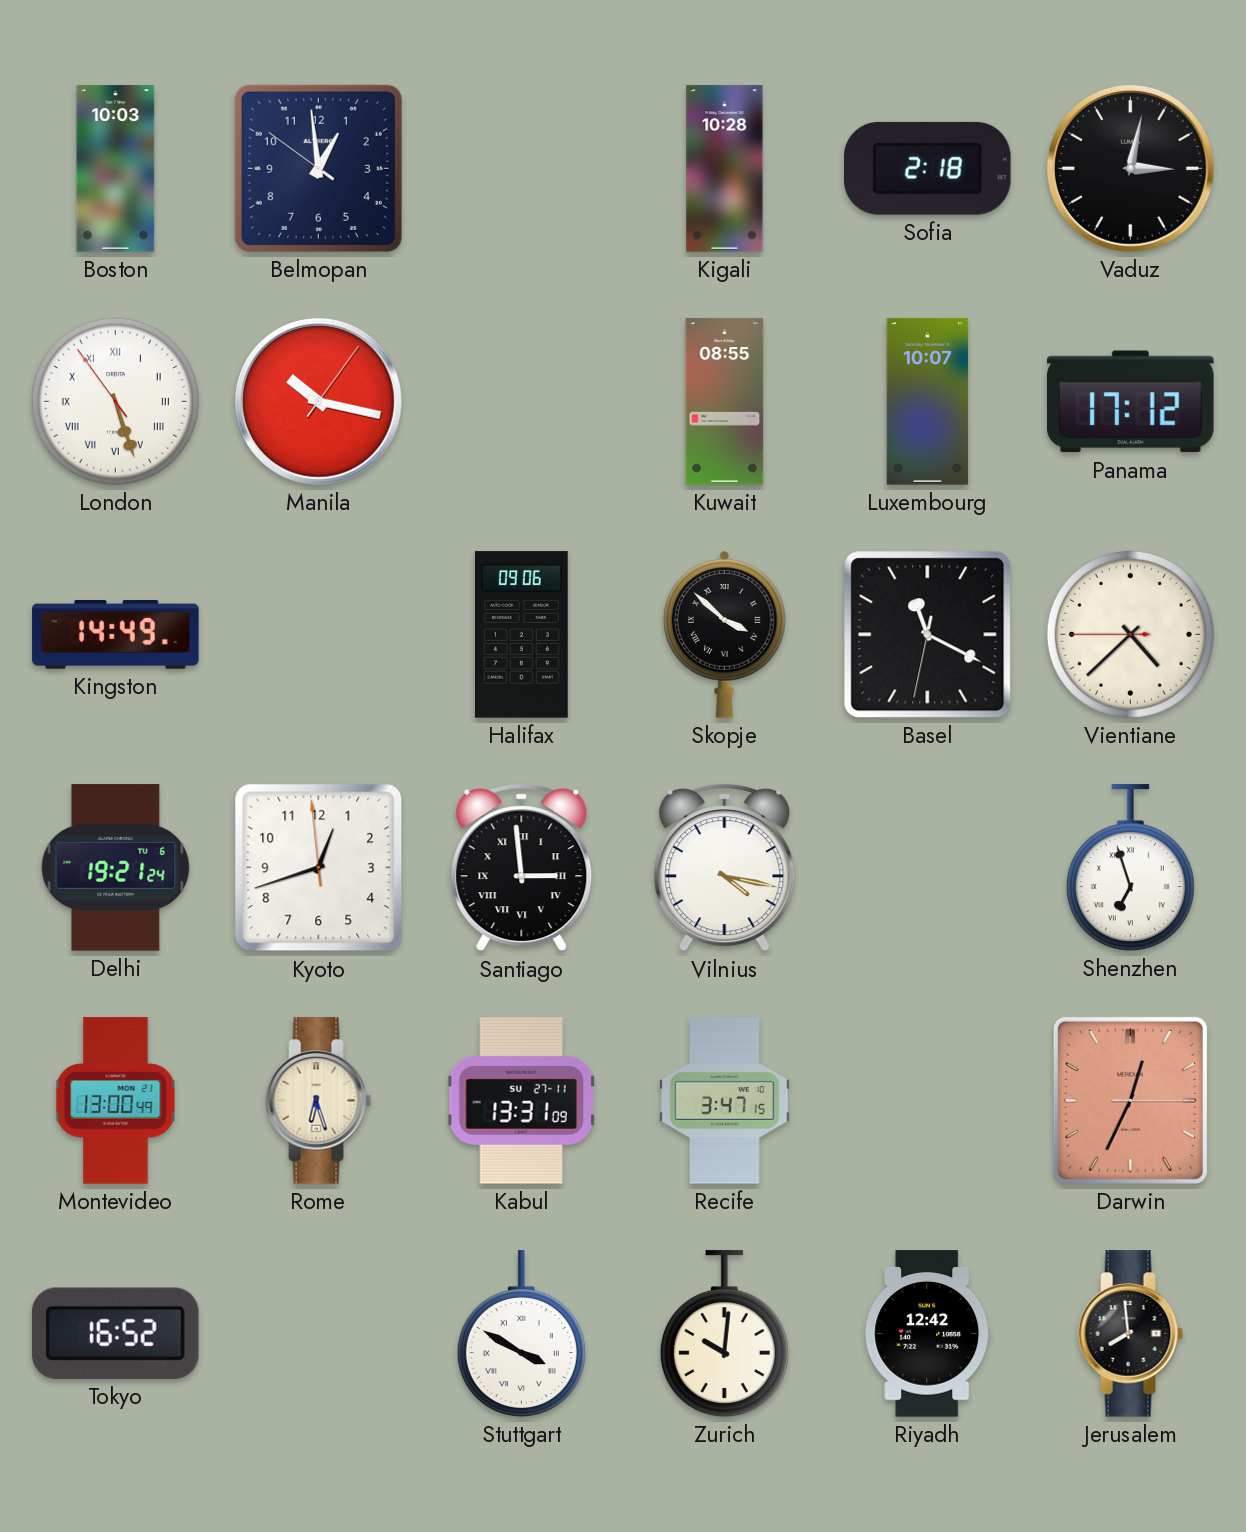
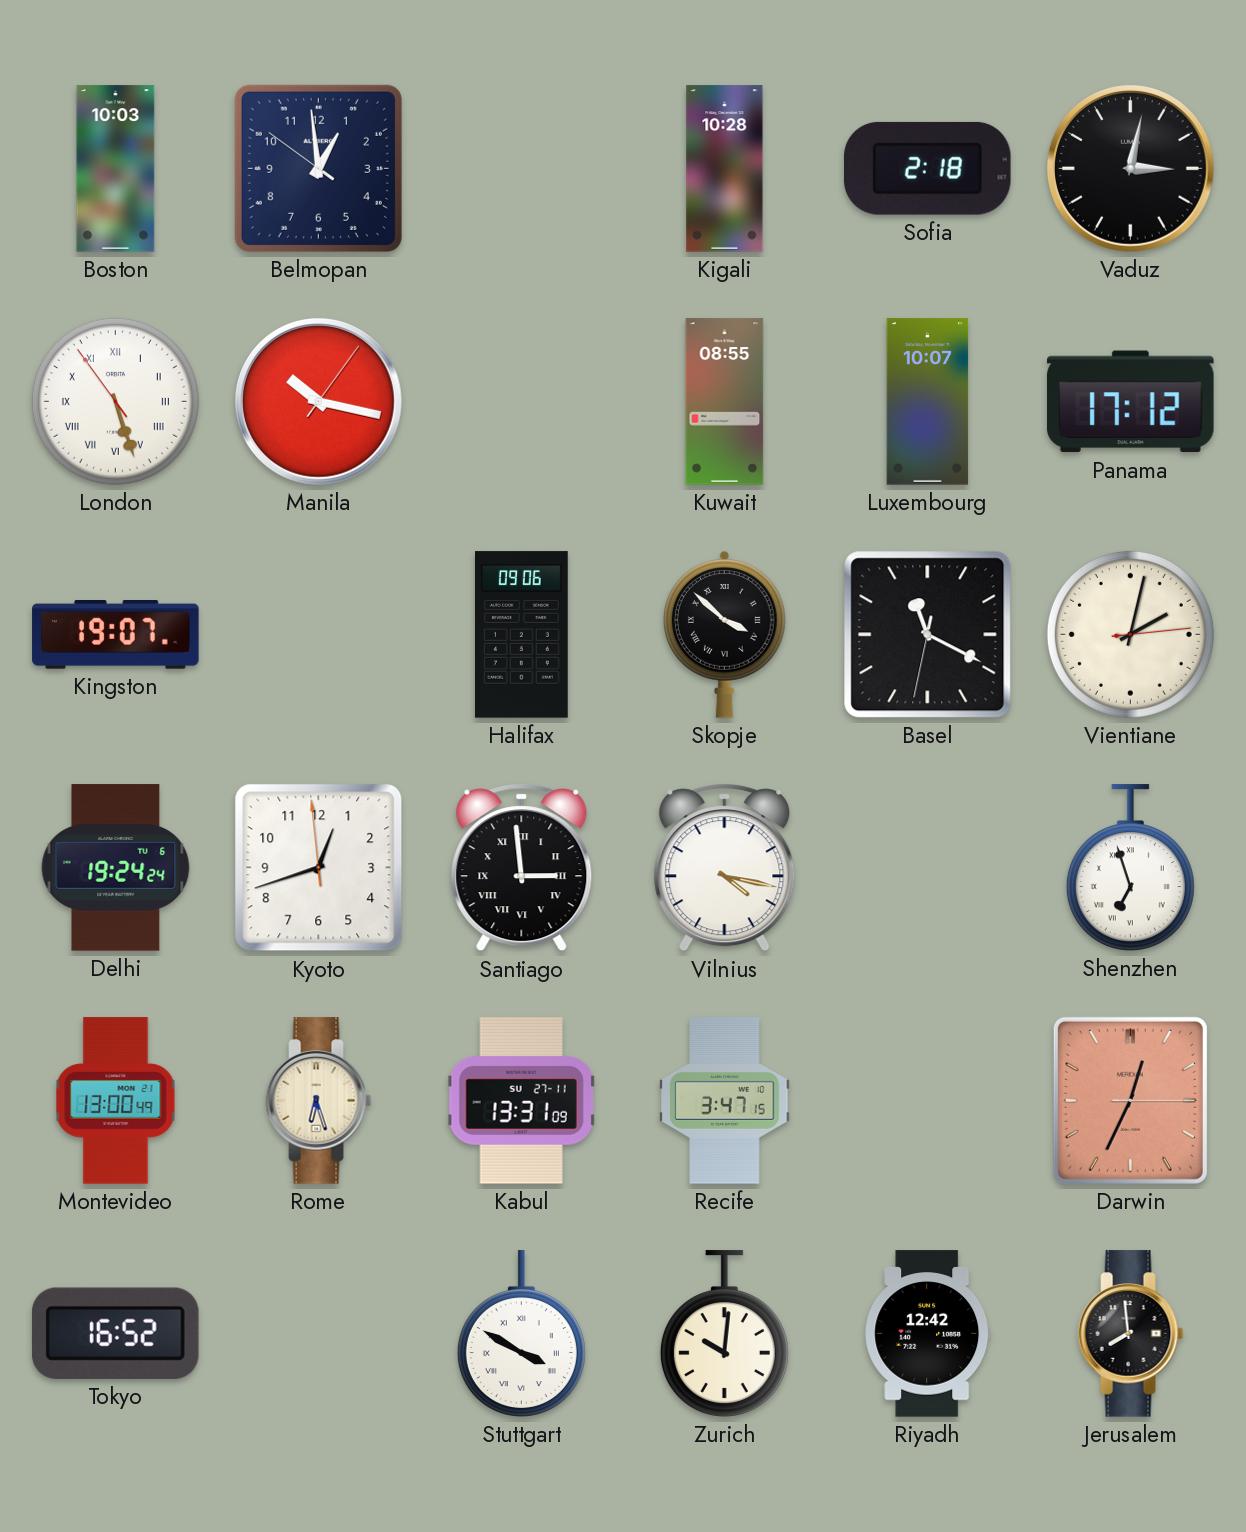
Kingston: 14:49 -> 19:07 (116, 635)
Vientiane: 4:37 -> 2:02 (1130, 634)
Delhi: 19:21 -> 19:24 (116, 868)
